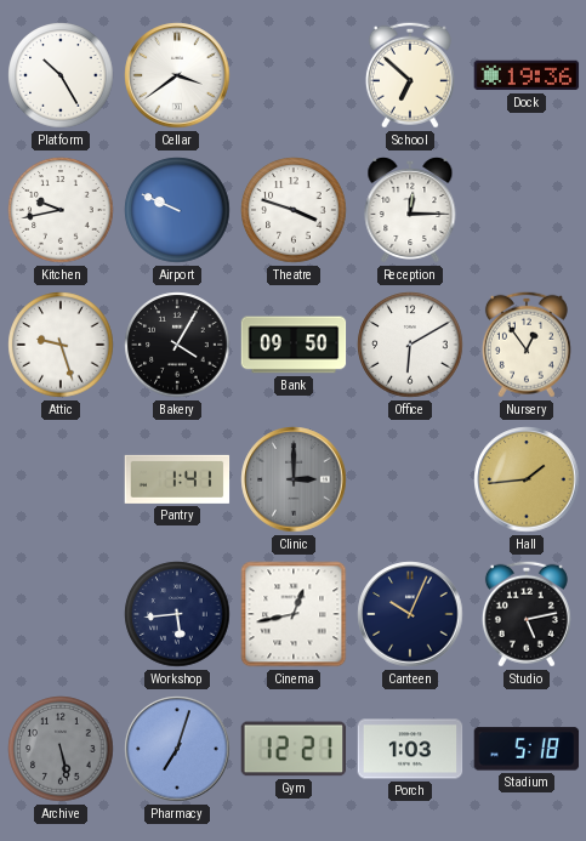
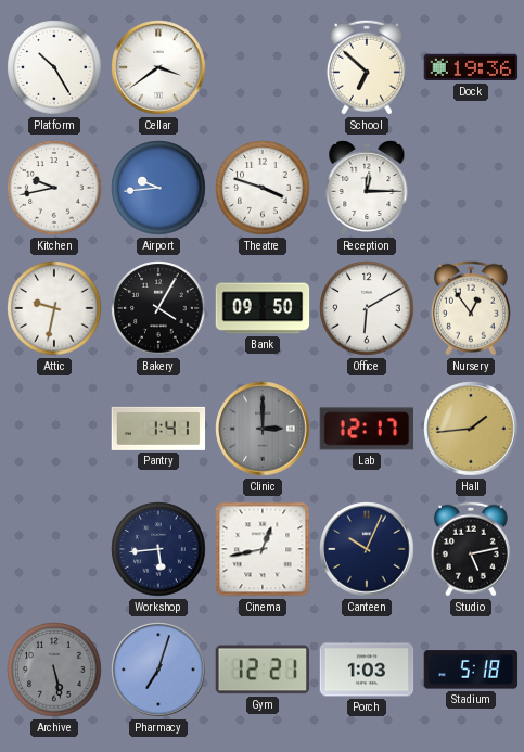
Airport: 9:49 -> 9:44 (158, 188)
Attic: 9:27 -> 9:32 (54, 308)
Lab: none -> 12:17 (367, 429)
